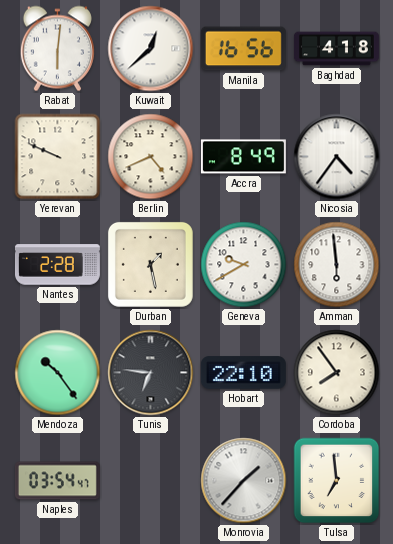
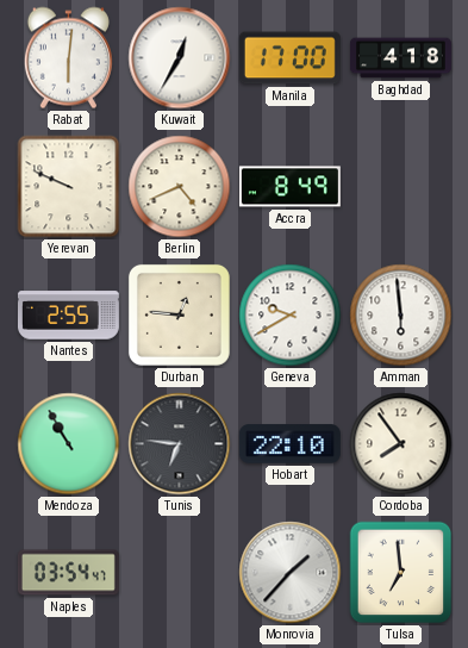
Kuwait: 12:38 -> 12:35 (180, 58)
Manila: 16:56 -> 17:00 (289, 58)
Nicosia: 4:36 -> none (337, 157)
Nantes: 2:28 -> 2:55 (68, 316)
Durban: 1:28 -> 12:46 (179, 314)
Mendoza: 10:24 -> 10:55 (69, 444)
